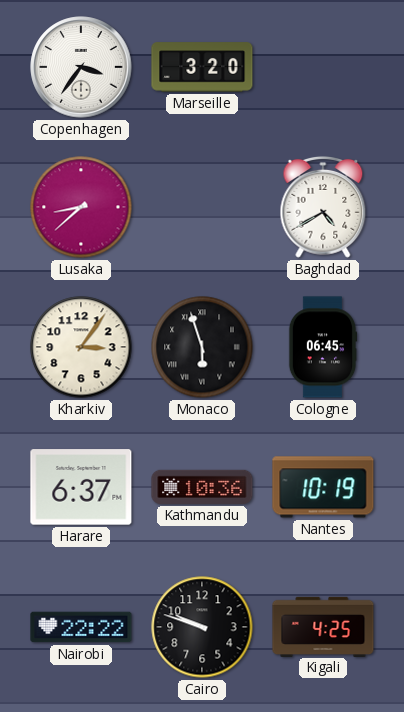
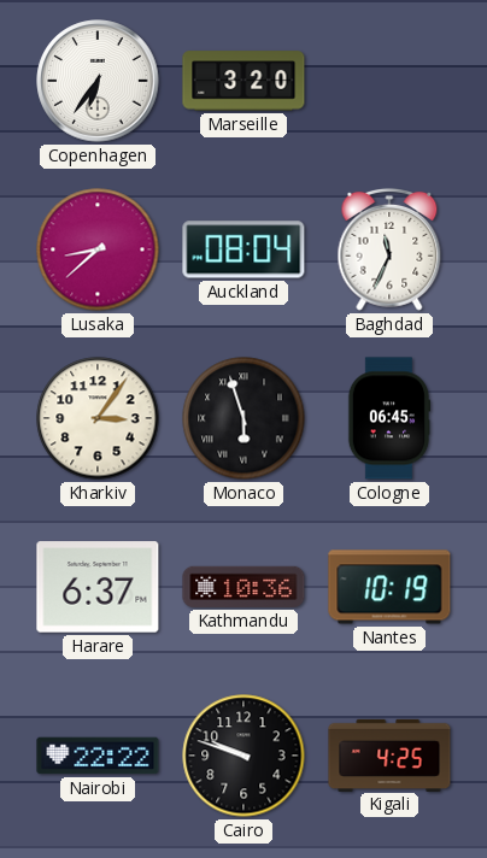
Copenhagen: 3:36 -> 6:36 (98, 81)
Auckland: none -> 08:04 (243, 249)
Baghdad: 4:40 -> 11:34 (389, 249)
